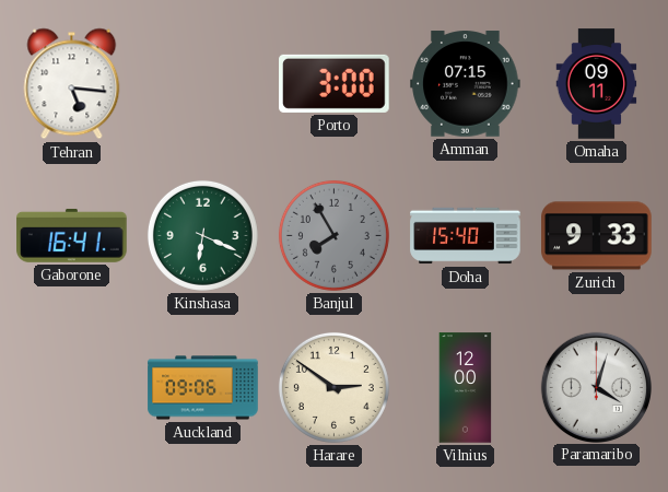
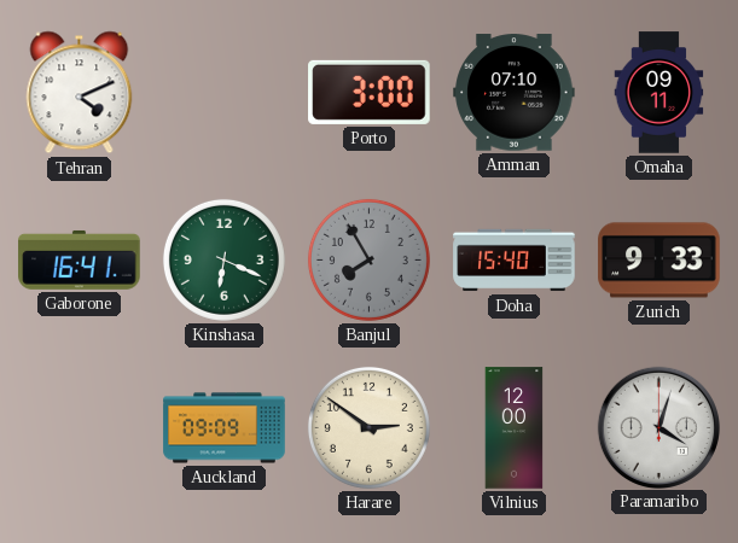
Tehran: 5:16 -> 4:11 (80, 93)
Amman: 07:15 -> 07:10 (515, 93)
Auckland: 09:06 -> 09:09 (225, 428)
